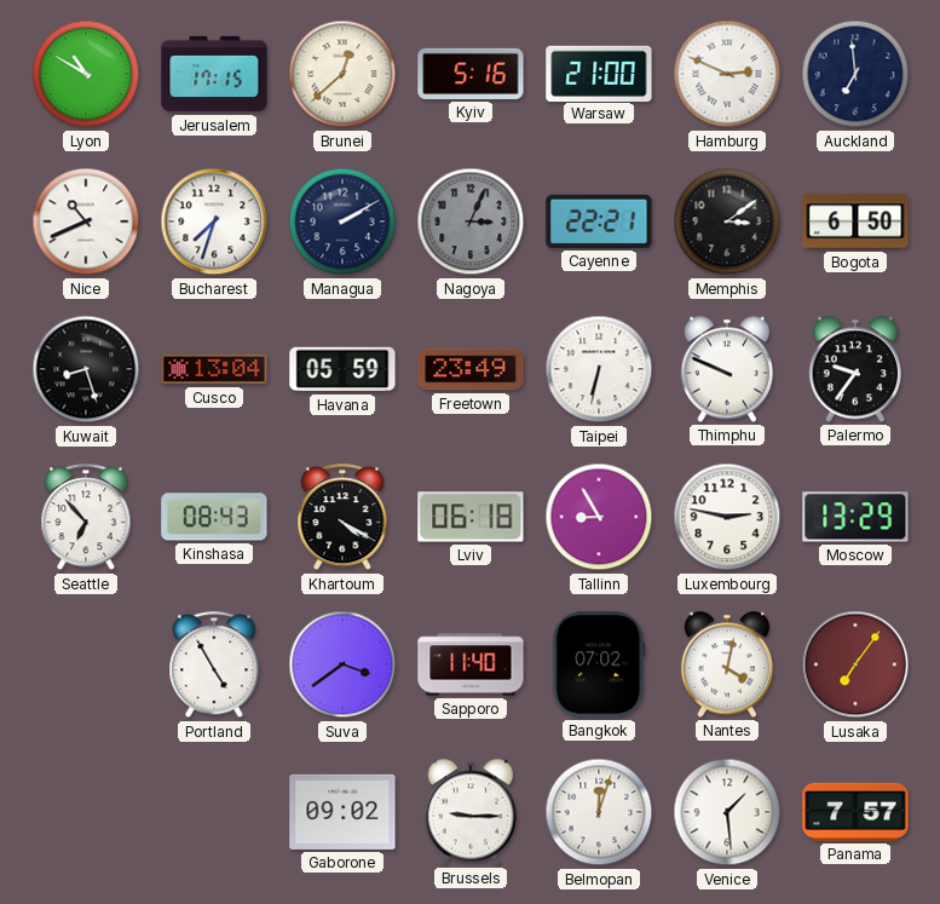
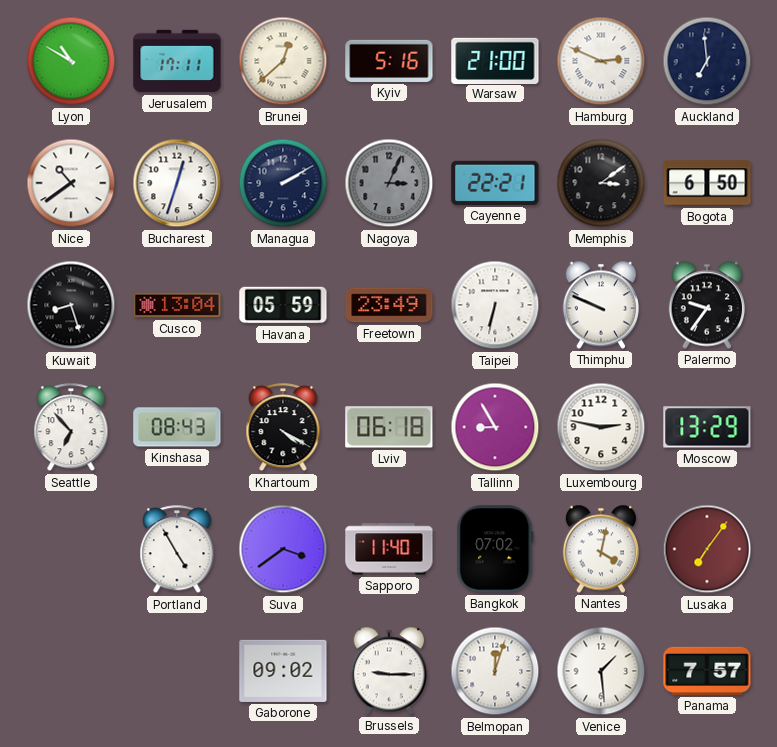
Jerusalem: 17:15 -> 17:11 (177, 61)
Nice: 10:41 -> 10:39 (71, 183)
Bucharest: 7:33 -> 12:33 (177, 183)
